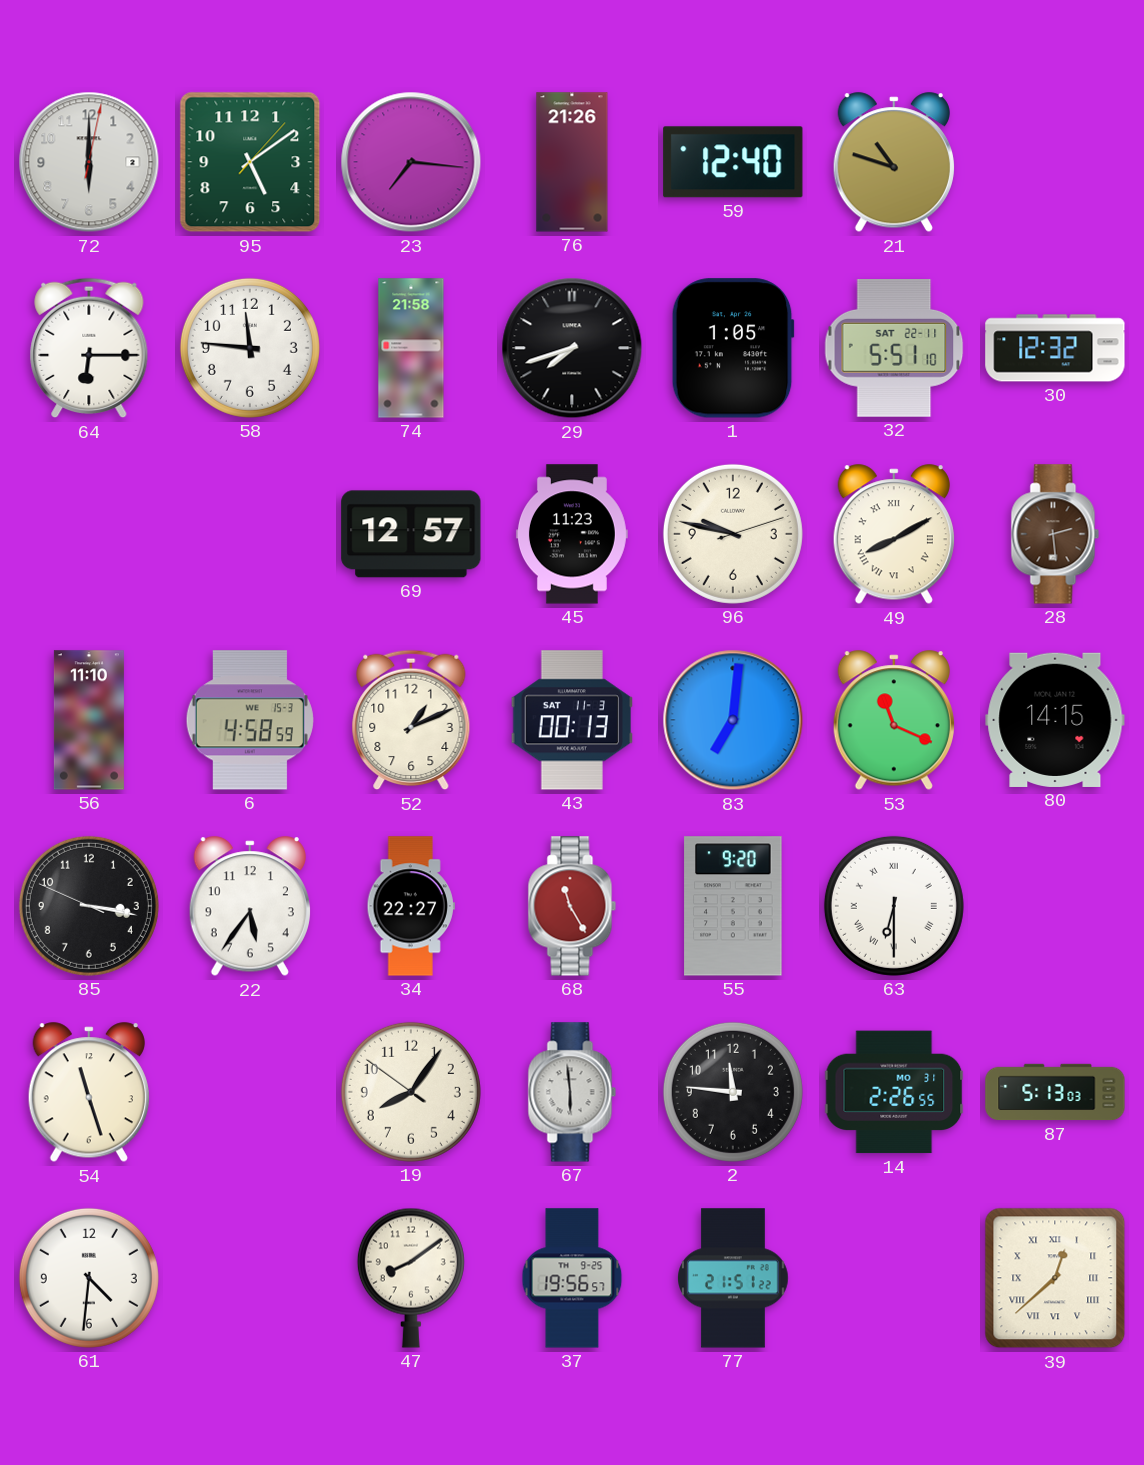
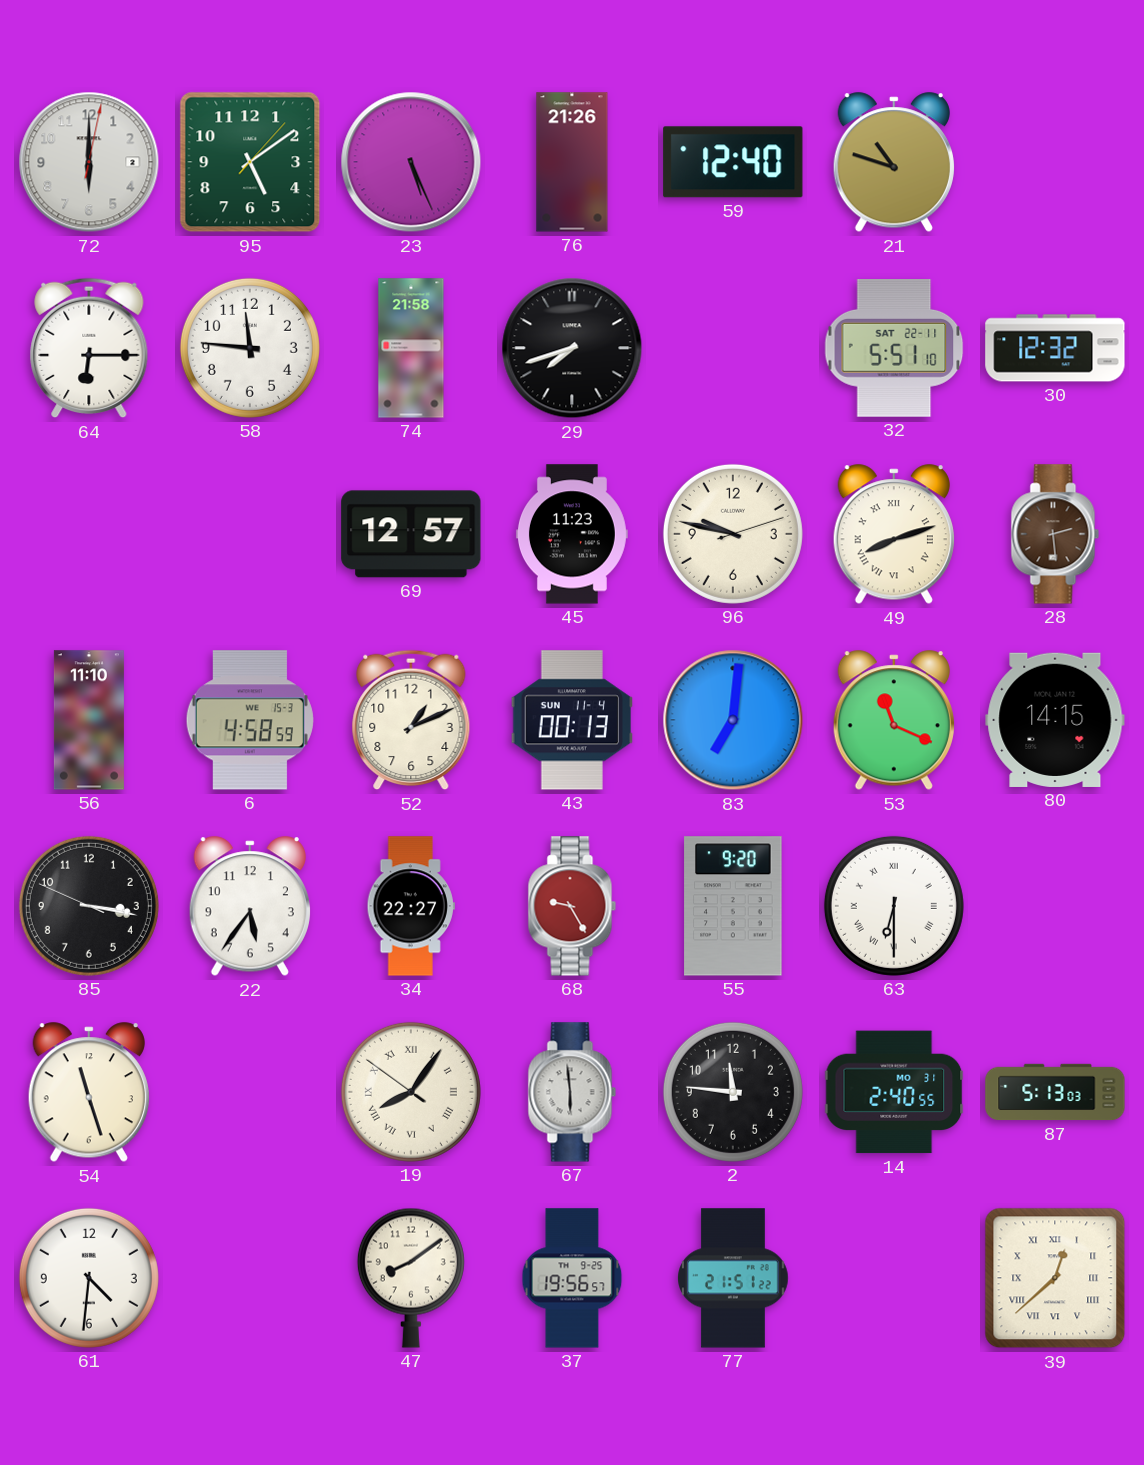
23: 7:16 -> 5:26 (411, 162)
1: 1:05 -> none (733, 348)
49: 8:10 -> 8:12 (894, 535)
43 date: SAT 11-3 -> SUN 11-4 (571, 720)
68: 11:25 -> 9:25 (572, 906)
19 numerals: Arabic -> Roman (411, 1092)
14: 2:26 -> 2:40 (894, 1092)
